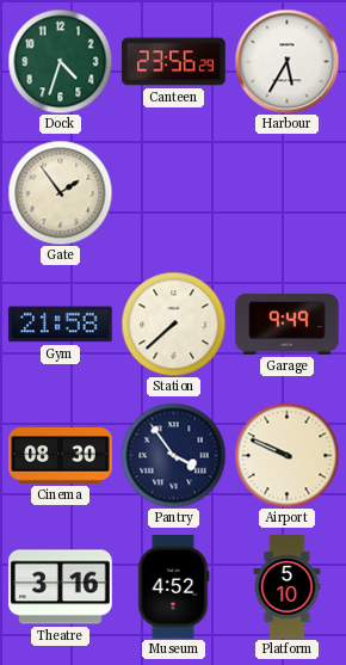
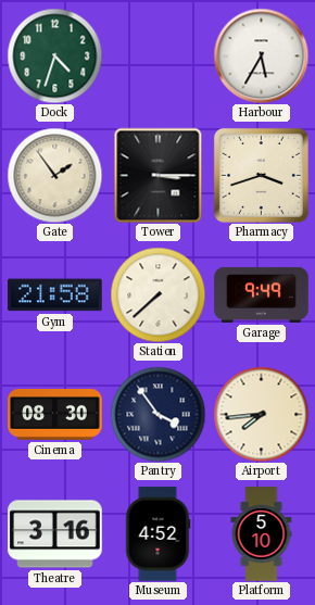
Canteen: 23:56 -> none (174, 62)
Tower: none -> 3:15 (159, 175)
Pharmacy: none -> 3:42 (261, 175)
Airport: 9:49 -> 7:44 (261, 414)
